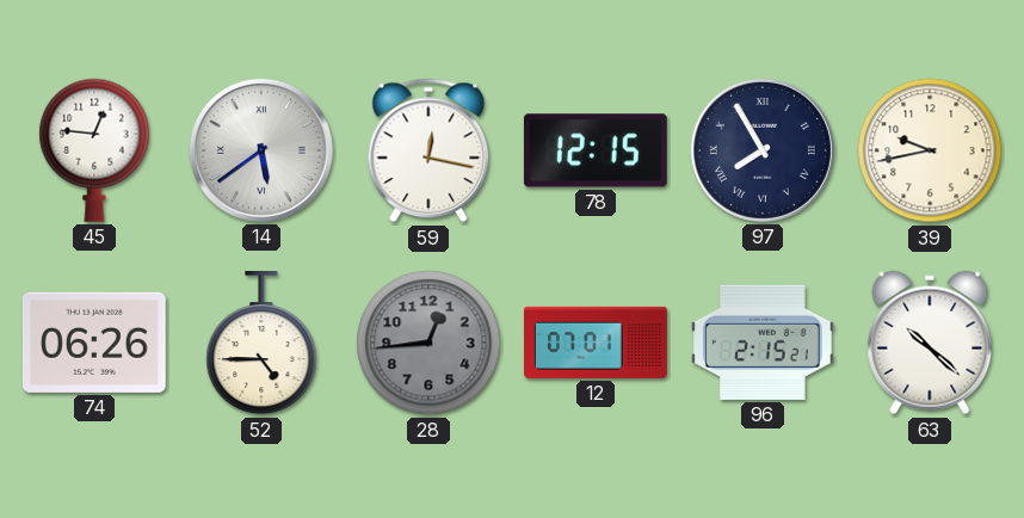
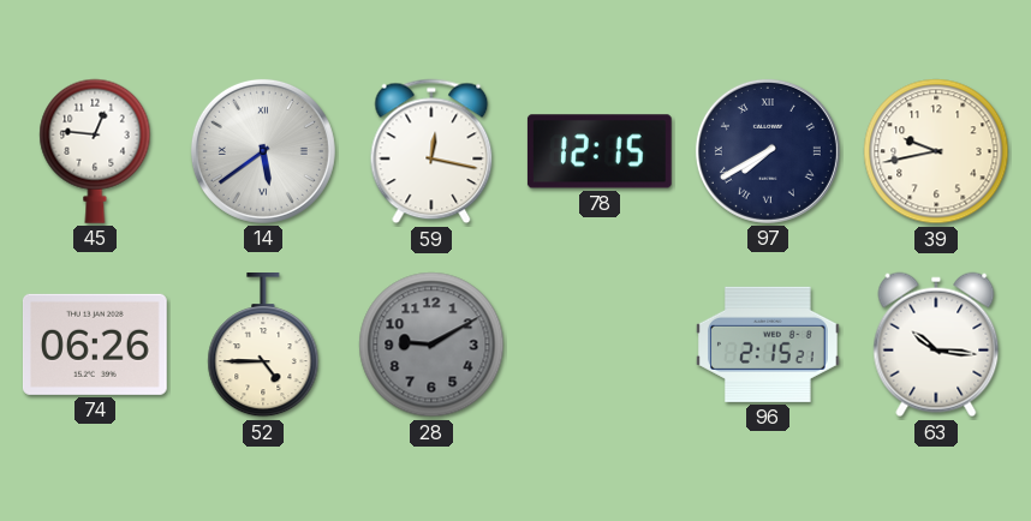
97: 7:55 -> 7:40 (768, 151)
28: 12:44 -> 9:10 (431, 345)
12: 07:01 -> none (597, 343)
63: 10:22 -> 10:16 (936, 345)
